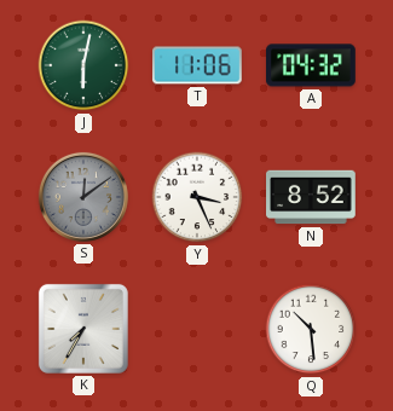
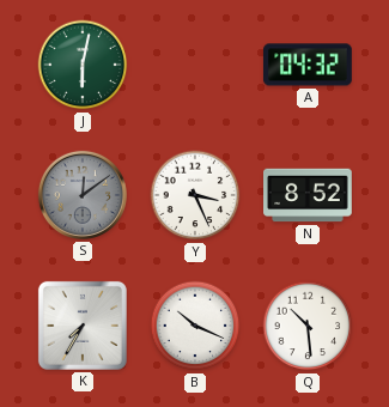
T: 11:06 -> none (198, 65)
B: none -> 10:19 (195, 326)
